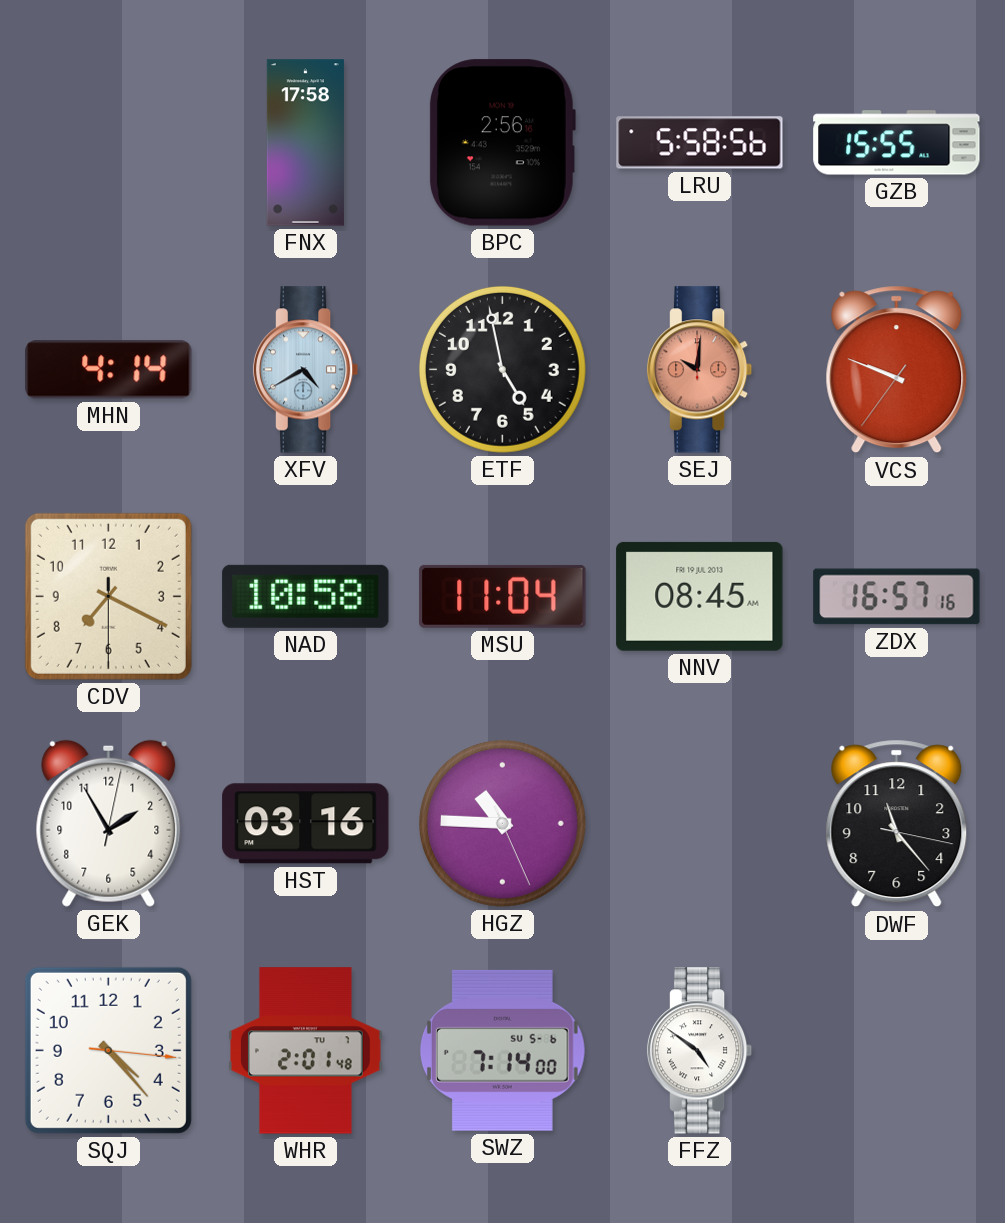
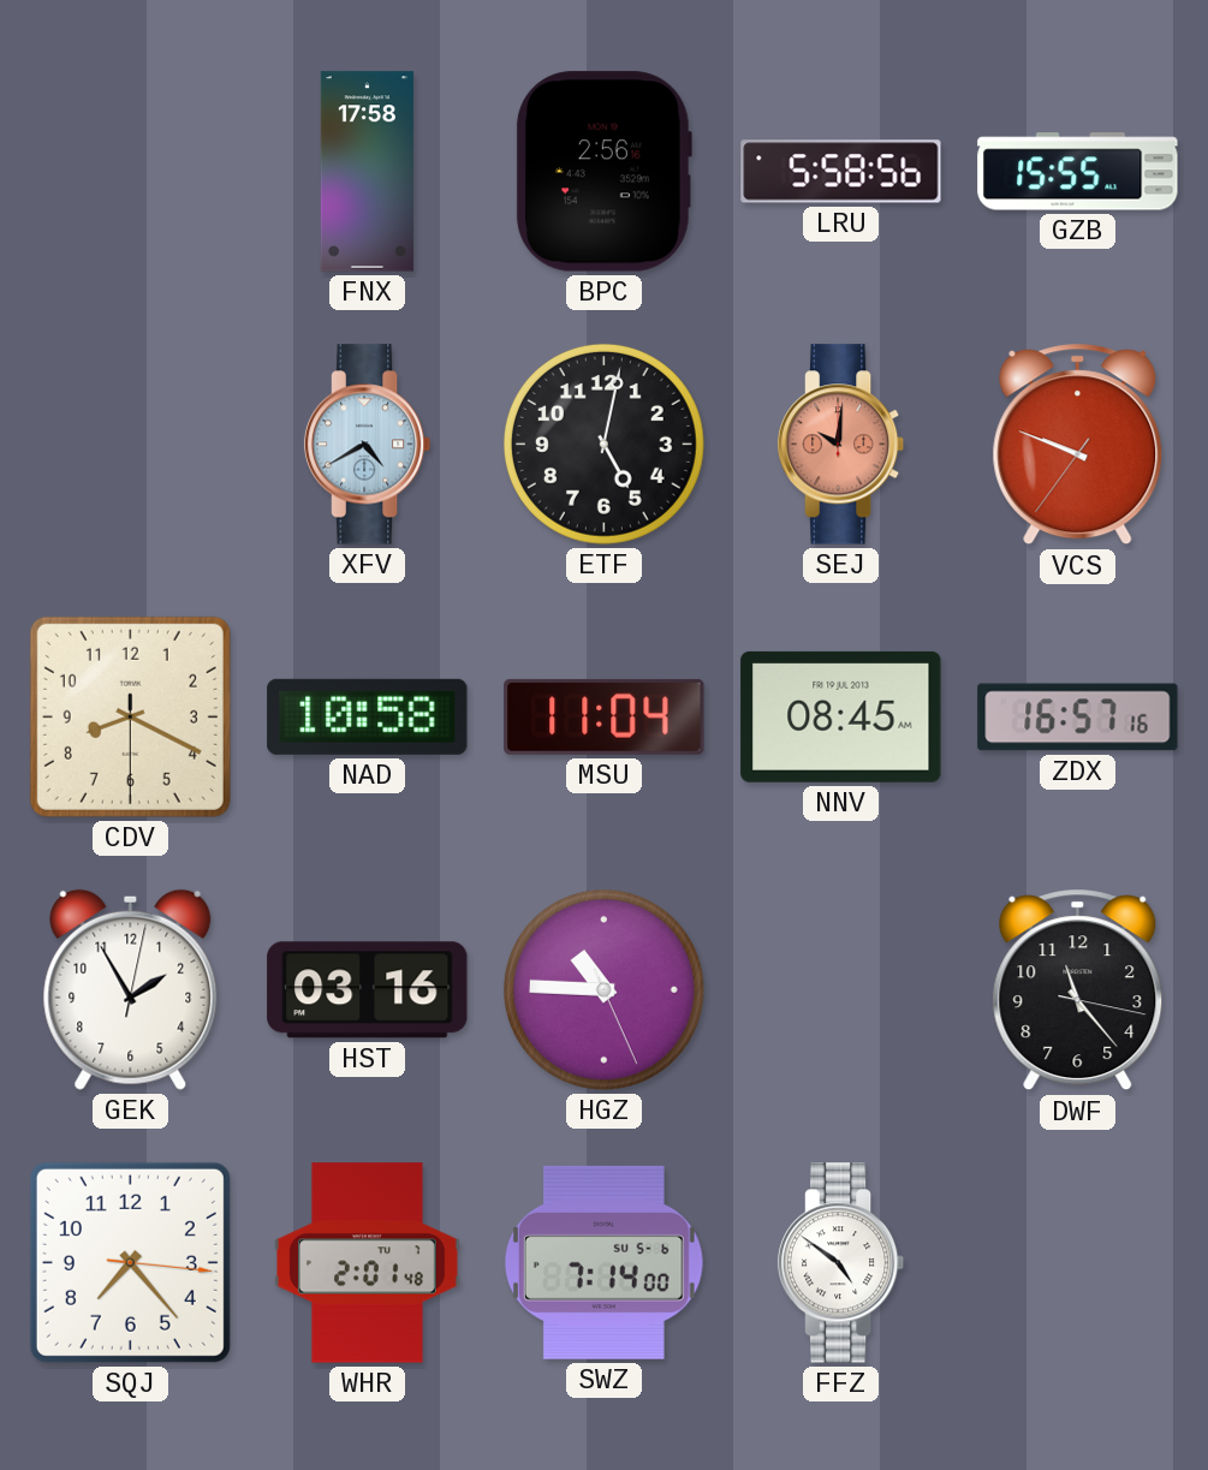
MHN: 4:14 -> none (109, 370)
ETF: 4:58 -> 5:02 (603, 444)
CDV: 7:19 -> 8:19 (130, 716)
SQJ: 4:23 -> 7:23 (130, 1262)
